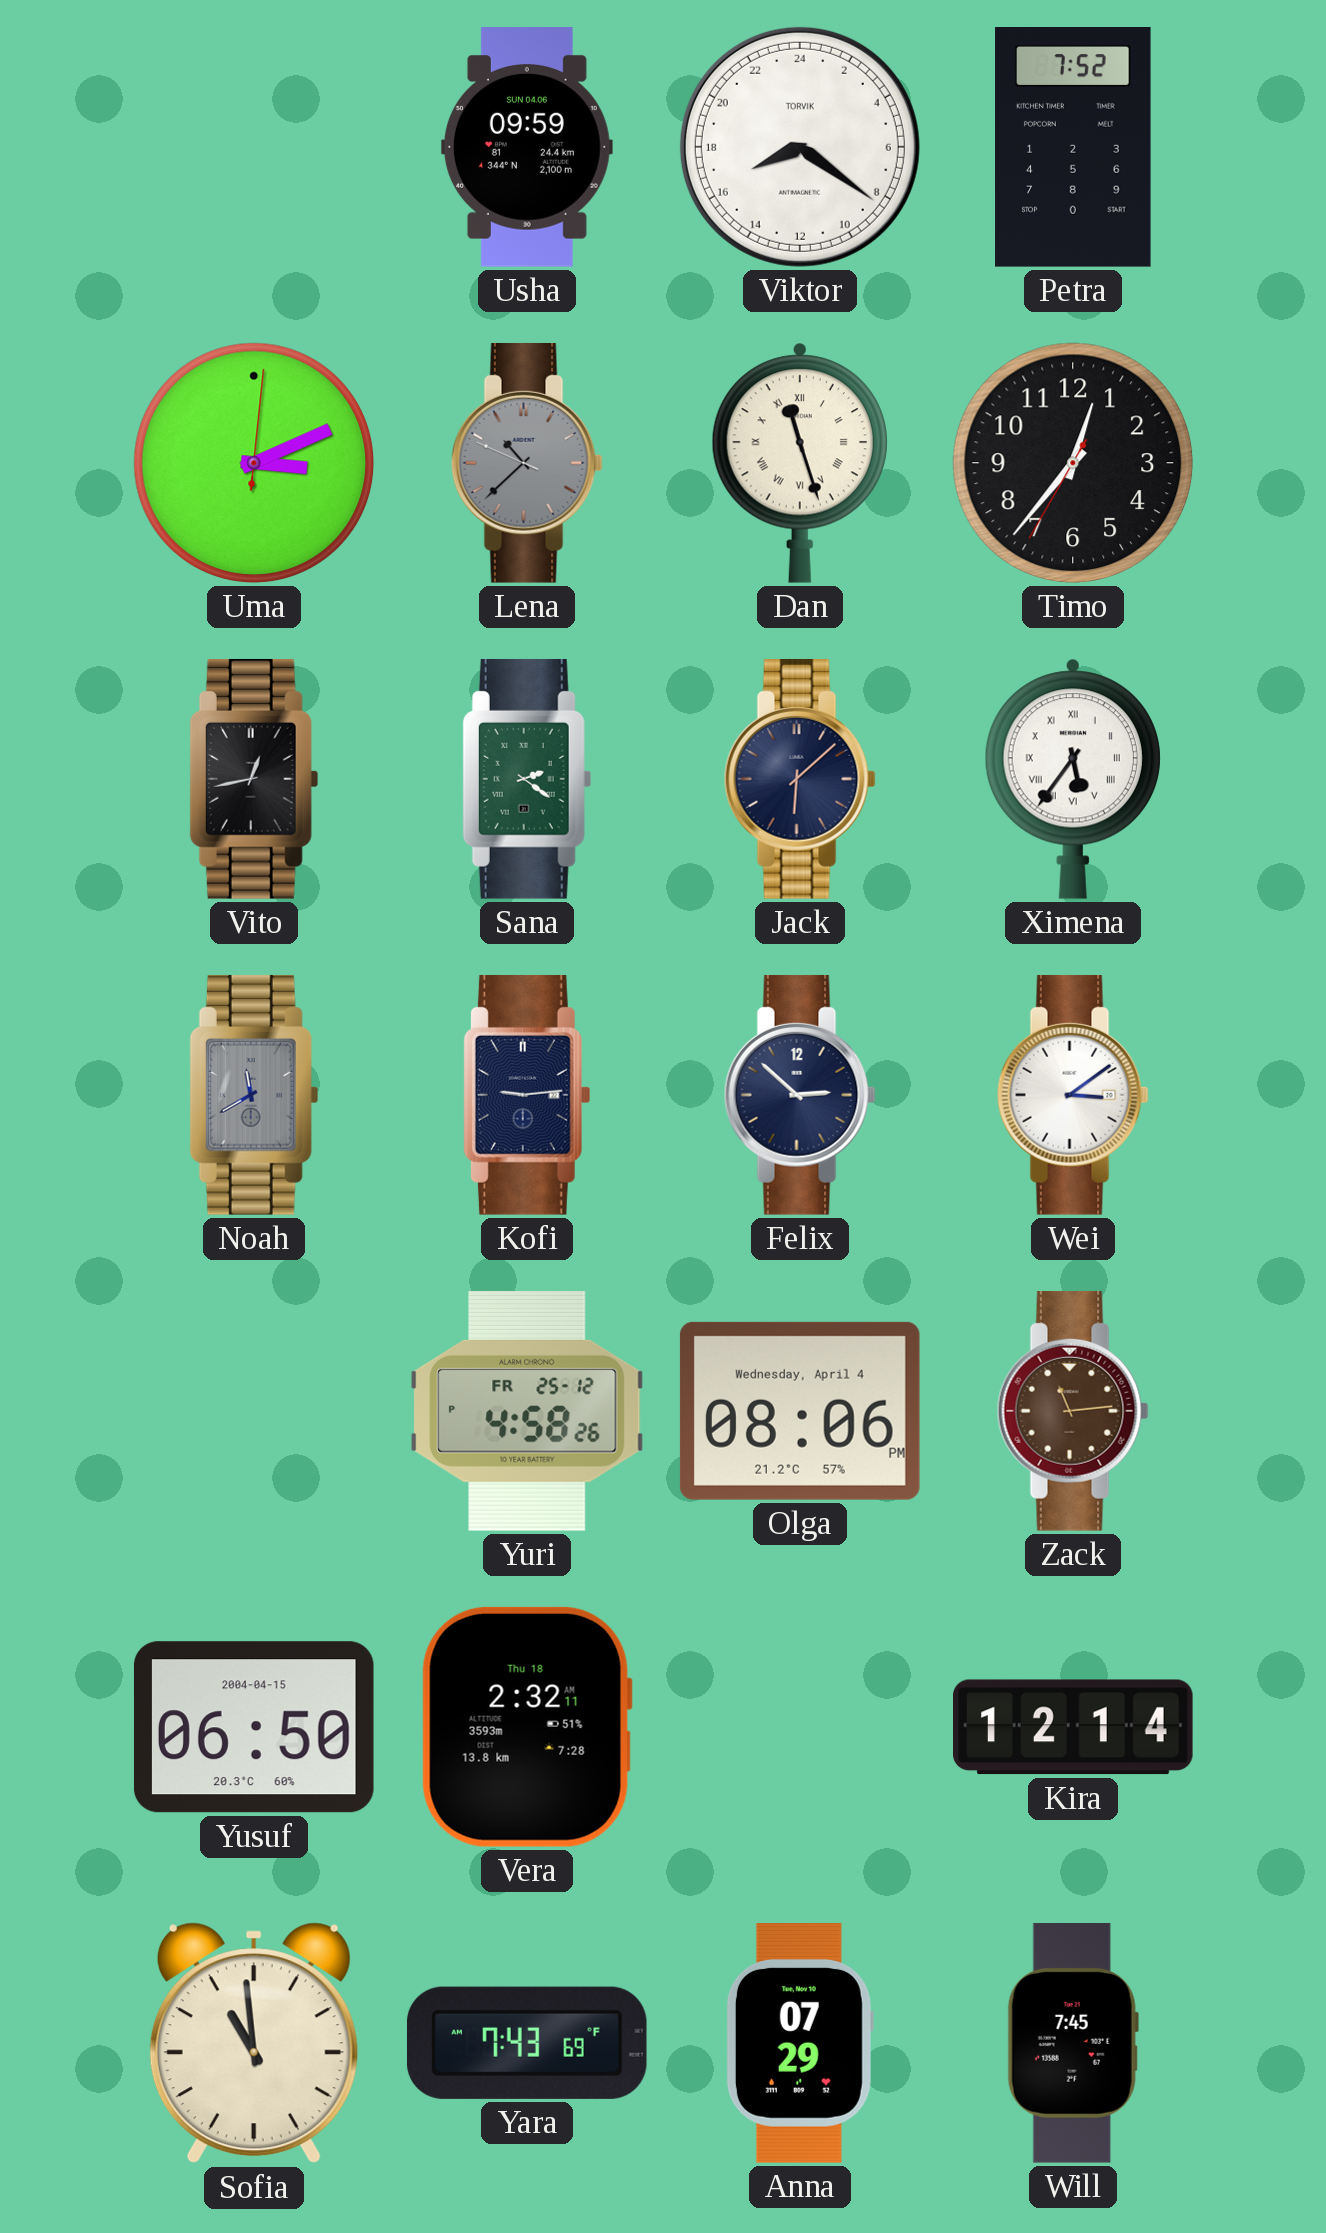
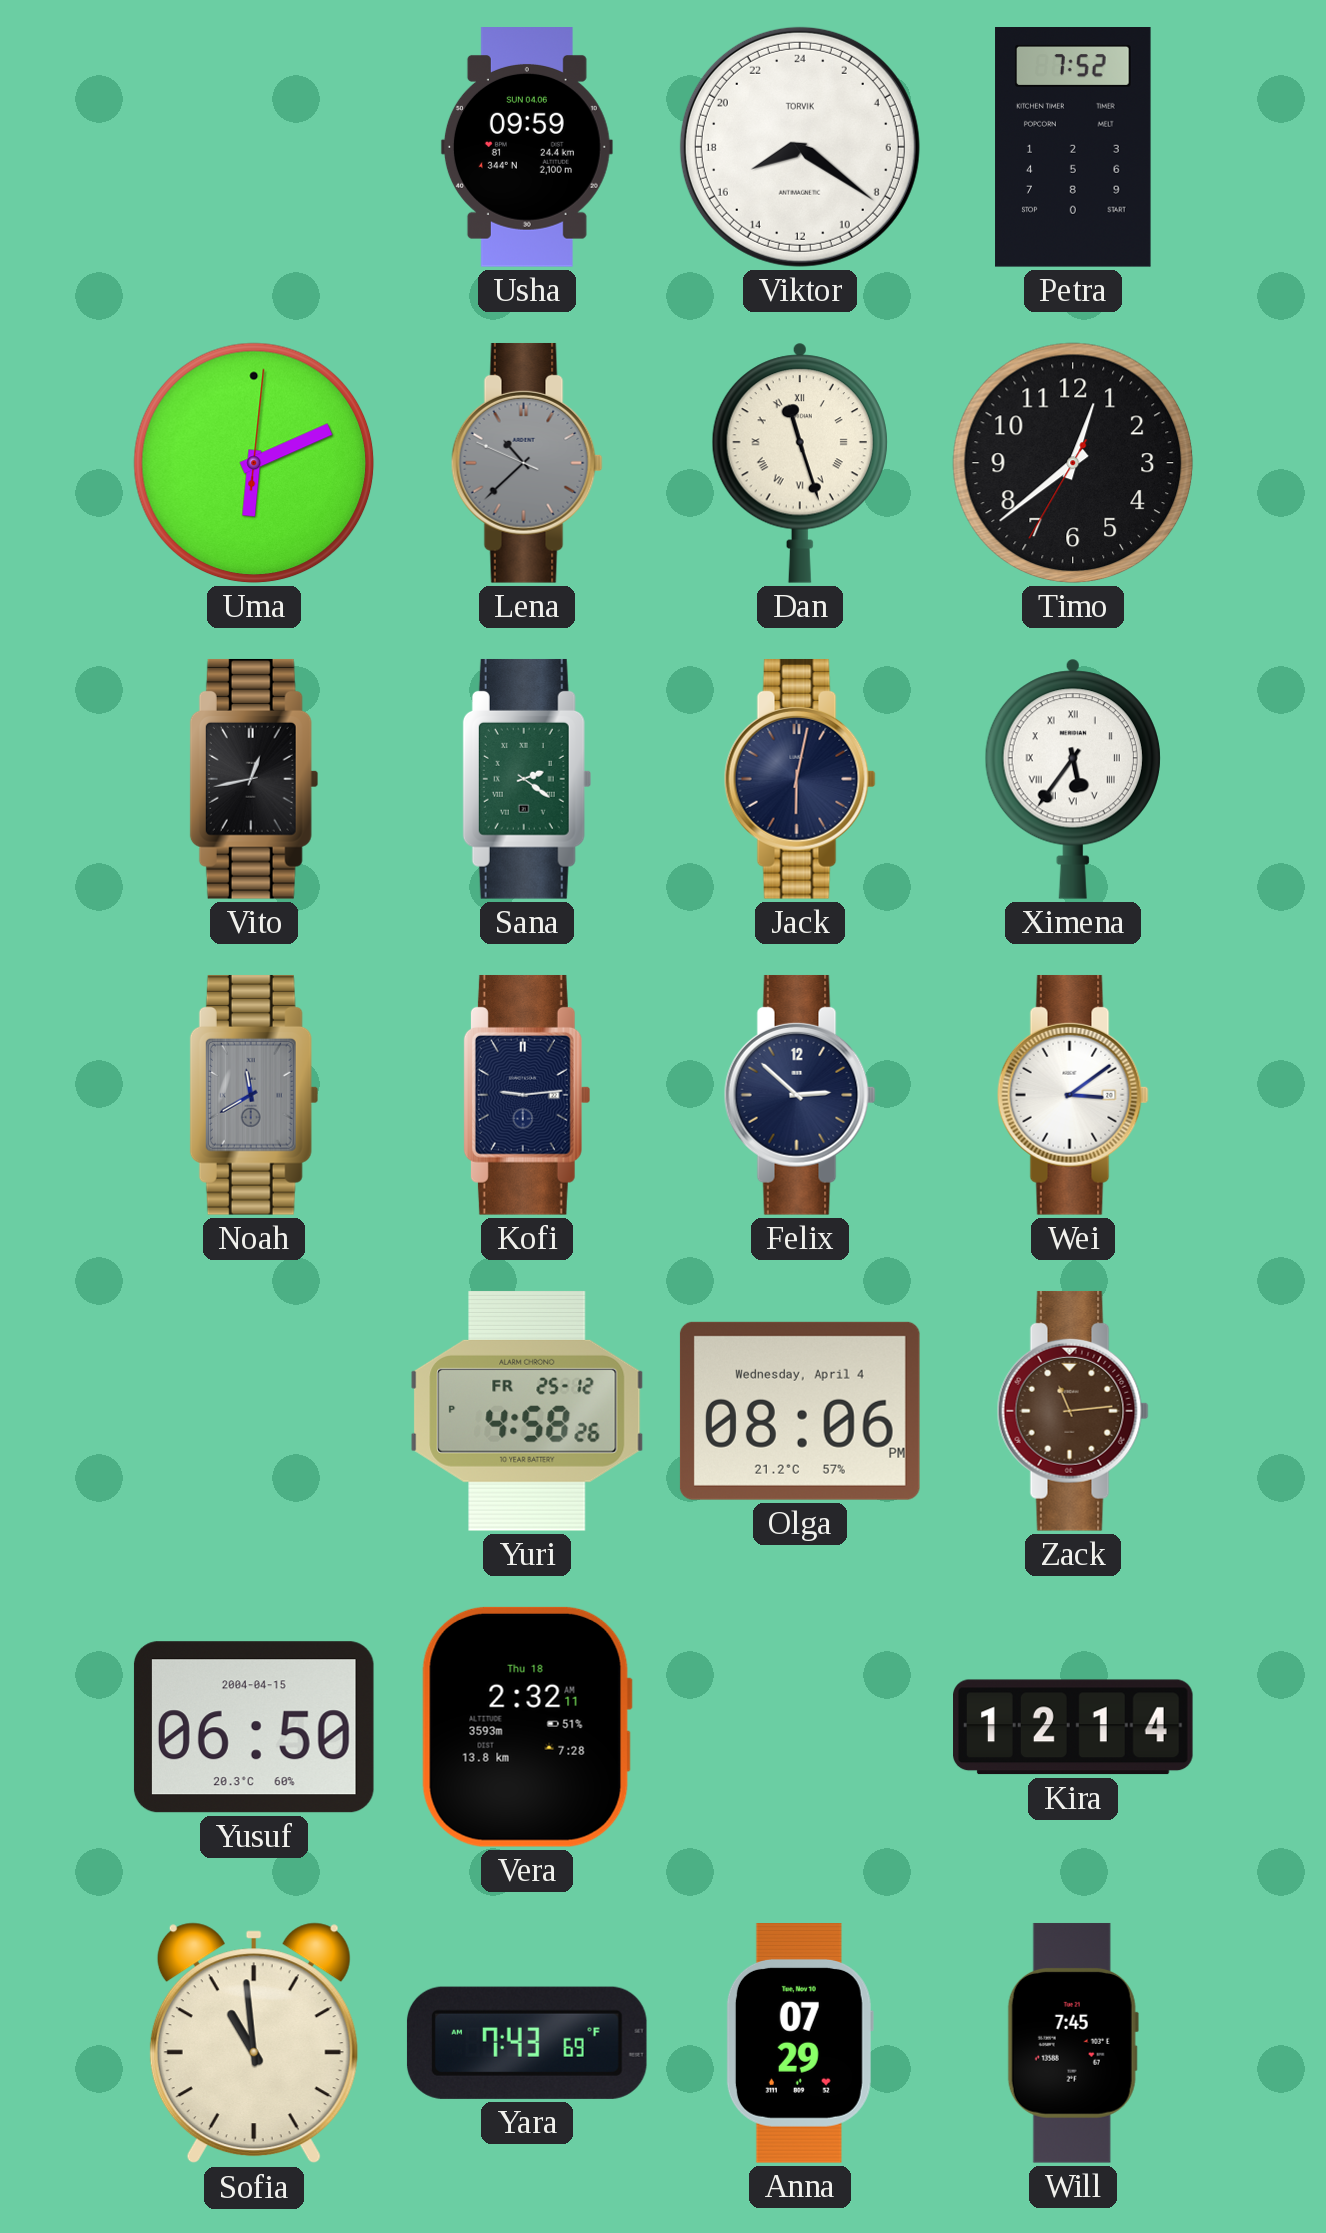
Uma: 3:11 -> 6:11 (254, 463)
Timo: 12:36 -> 12:38 (1073, 463)
Jack: 6:08 -> 6:02 (800, 779)
